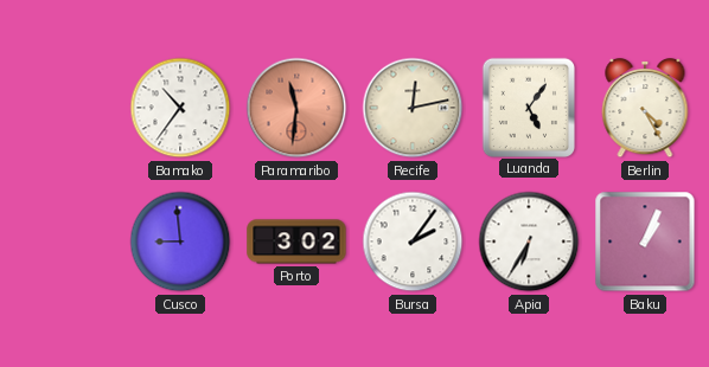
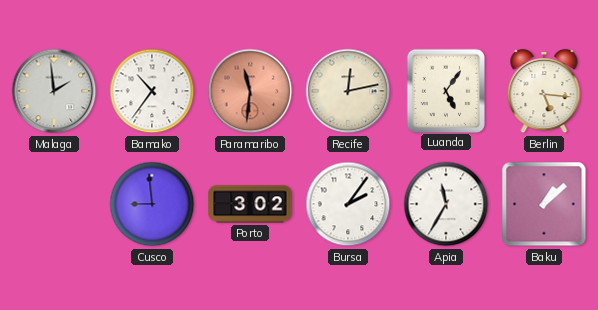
Malaga: none -> 1:59 (54, 91)
Berlin: 4:25 -> 5:16 (544, 91)
Apia: 6:35 -> 11:35 (446, 204)
Baku: 1:04 -> 1:08 (544, 204)
